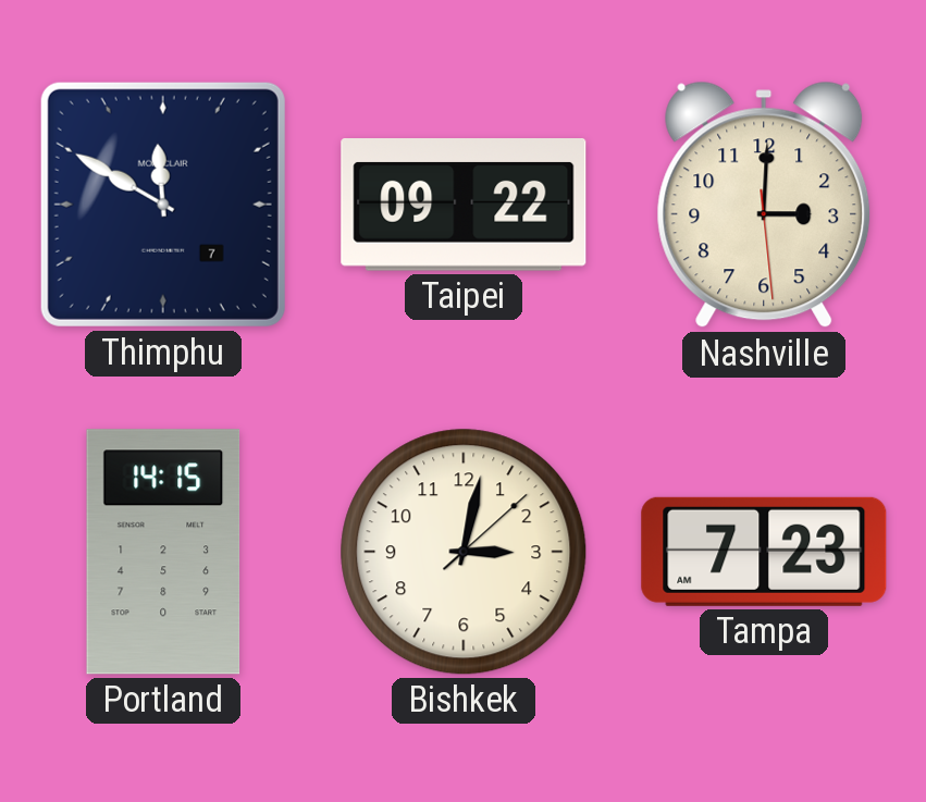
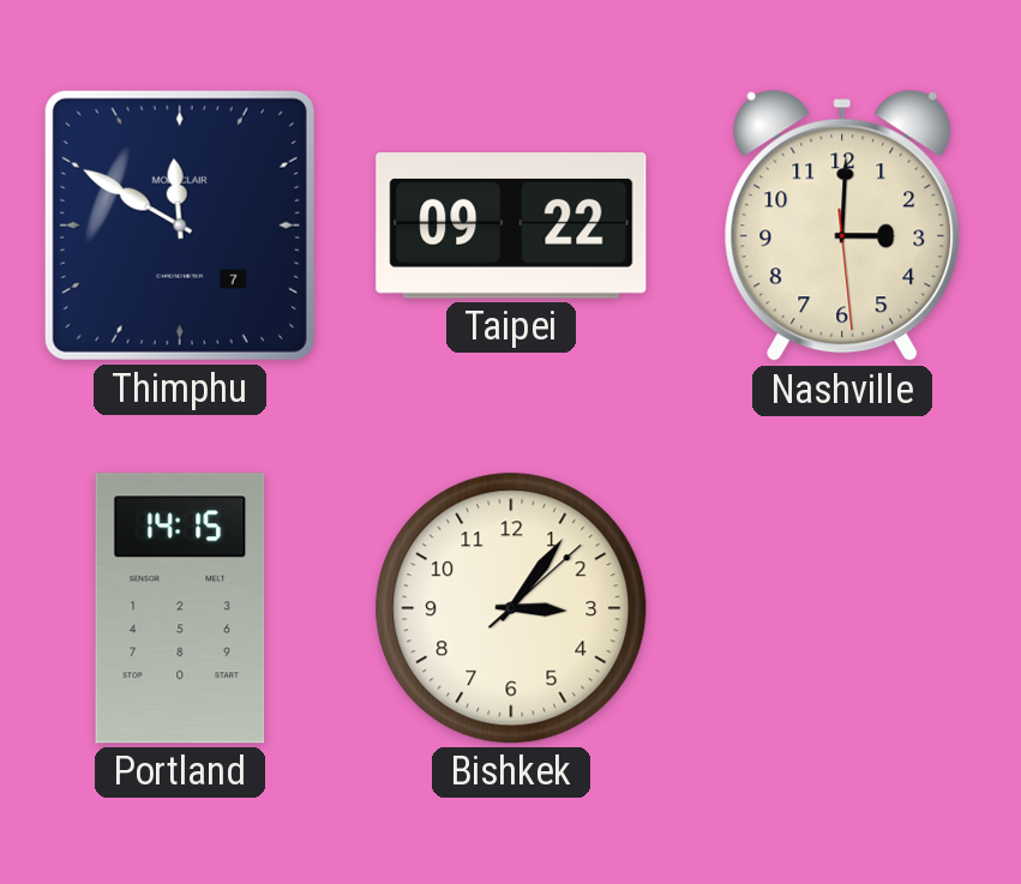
Bishkek: 3:02 -> 3:06 (511, 608)
Tampa: 7:23 -> none (764, 552)
